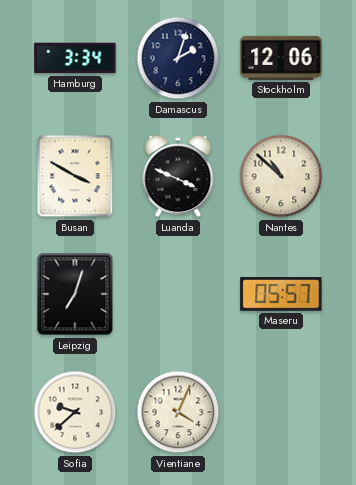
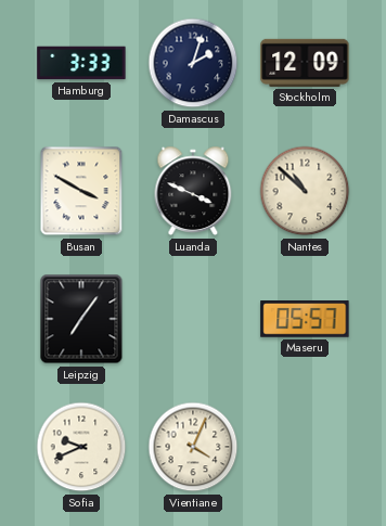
Hamburg: 3:34 -> 3:33 (81, 63)
Stockholm: 12:06 -> 12:09 (305, 63)
Leipzig: 7:03 -> 7:06 (81, 319)
Sofia: 9:38 -> 9:41 (81, 447)
